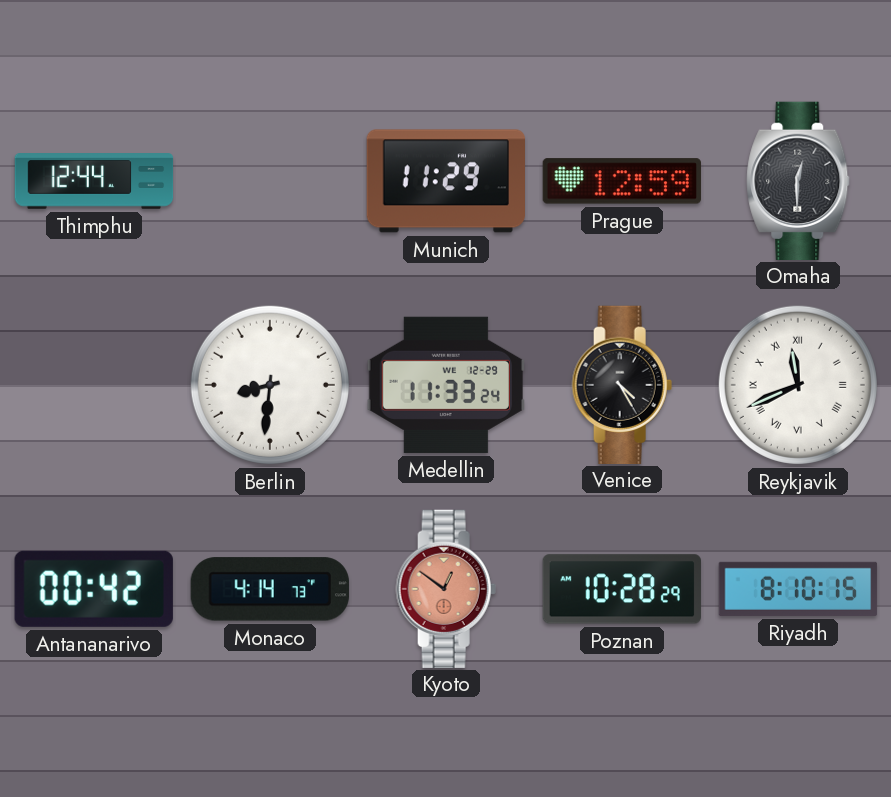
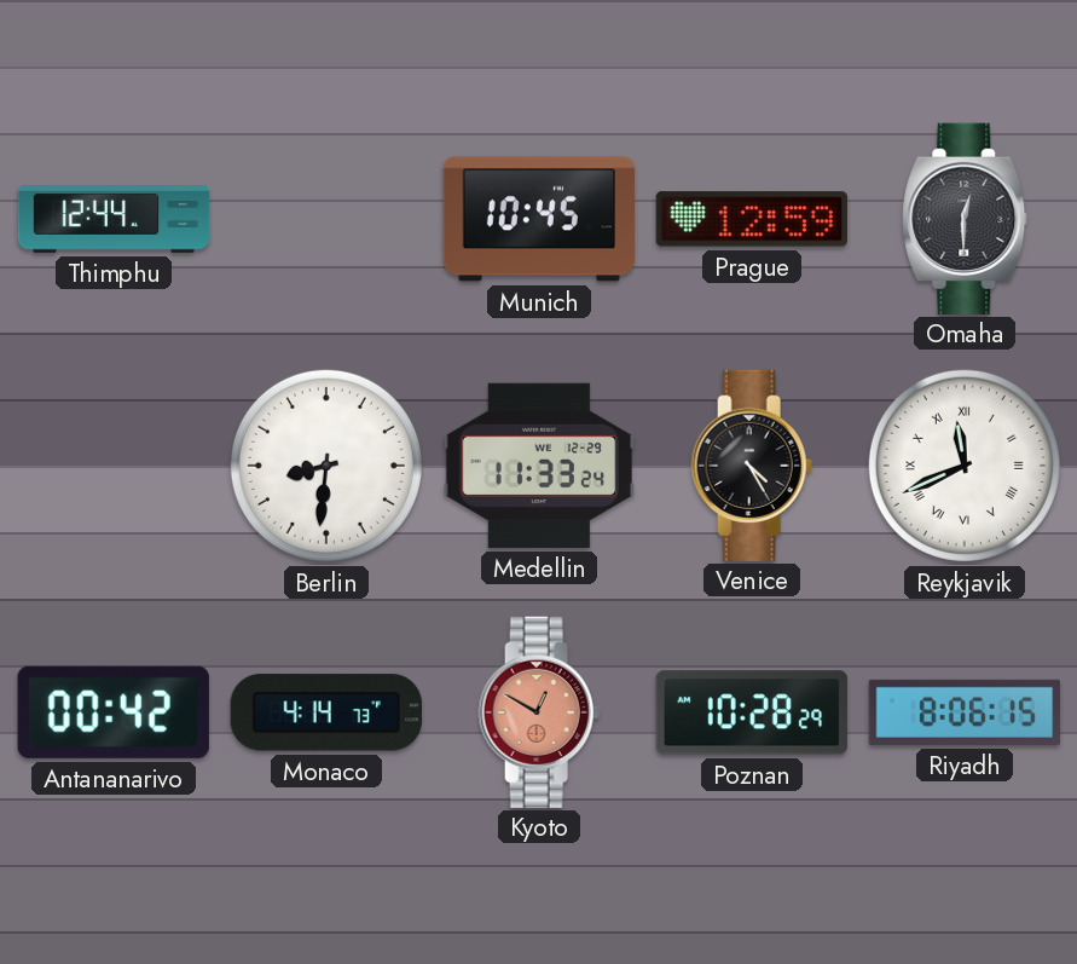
Munich: 11:29 -> 10:45 (538, 219)
Kyoto: 12:51 -> 12:50 (539, 711)
Riyadh: 8:10 -> 8:06 (965, 712)
